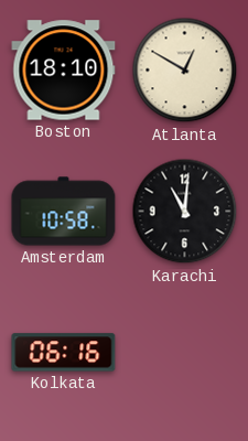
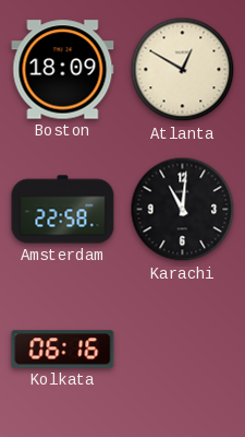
Boston: 18:10 -> 18:09 (63, 70)
Amsterdam: 10:58 -> 22:58 (63, 210)
